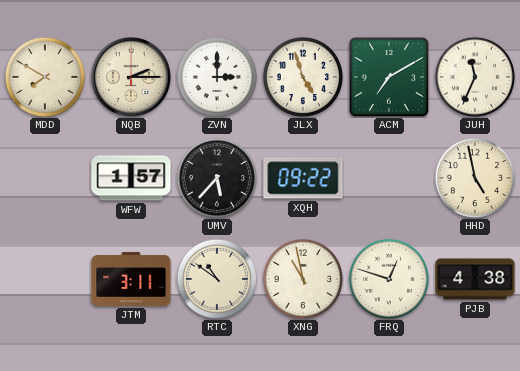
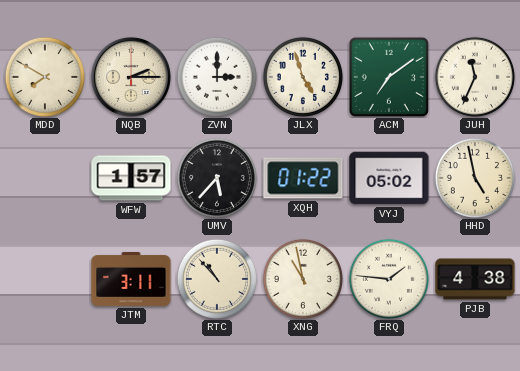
ACM: 7:10 -> 7:09 (389, 77)
XQH: 09:22 -> 01:22 (303, 178)
VYJ: none -> 05:02 (389, 178)
RTC: 10:51 -> 10:53 (217, 279)
FRQ: 12:48 -> 1:46 (389, 279)
